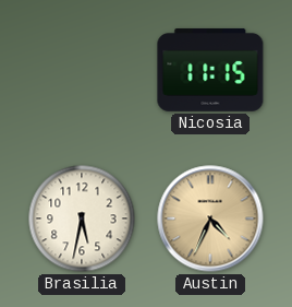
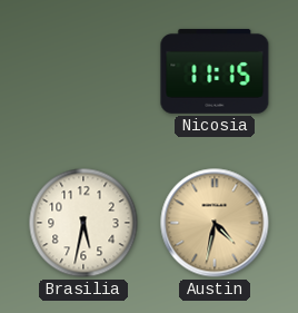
Austin: 4:34 -> 4:32 (215, 223)
